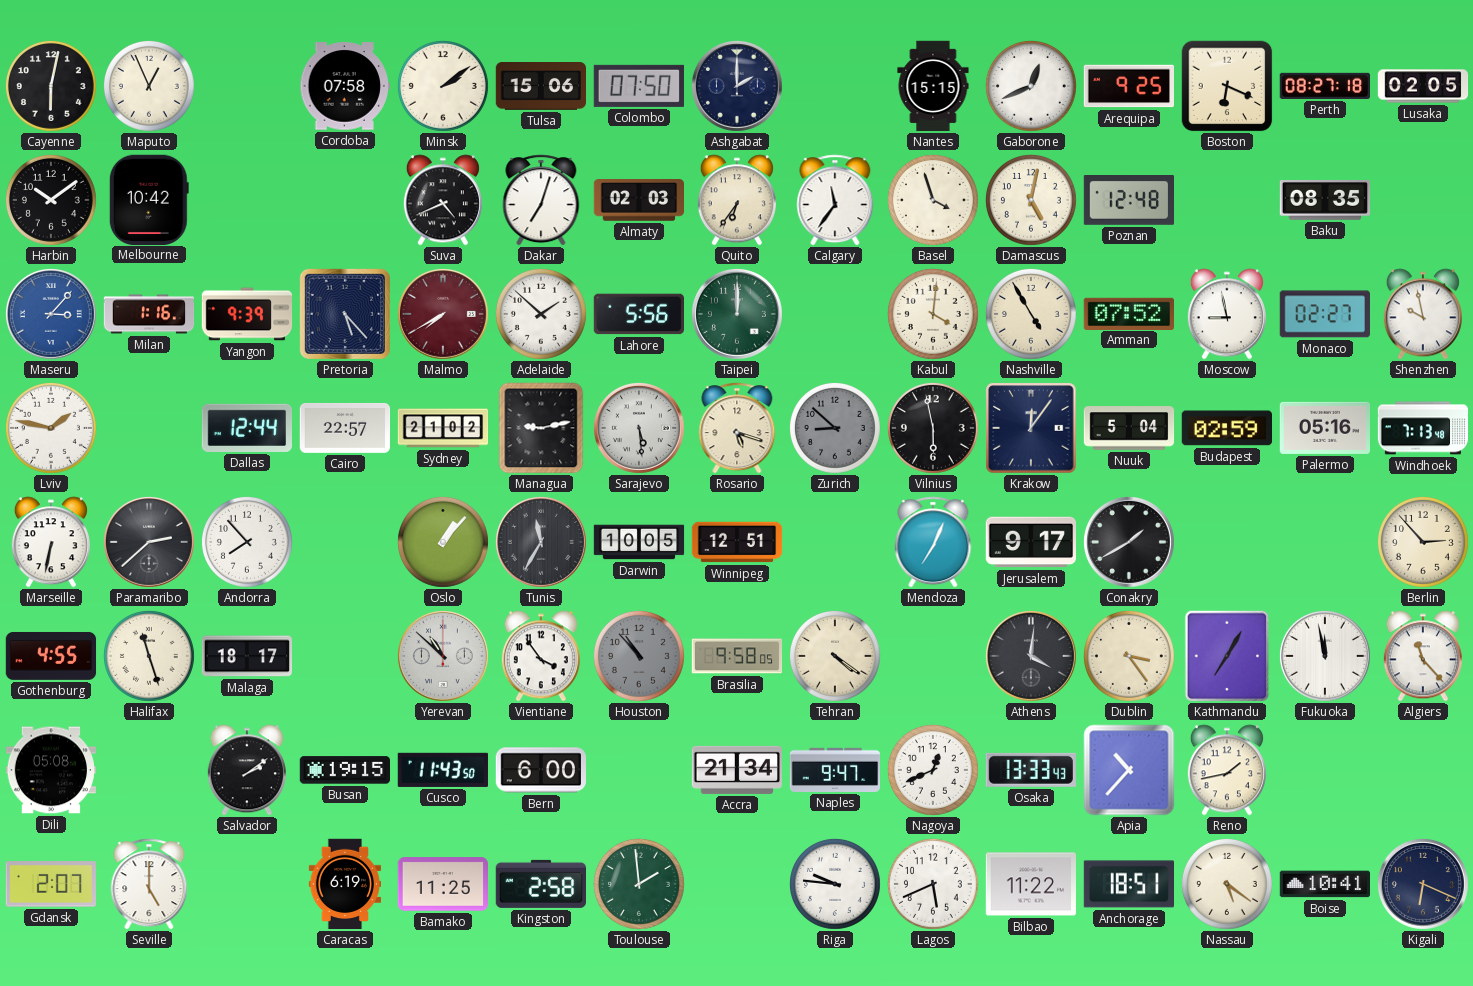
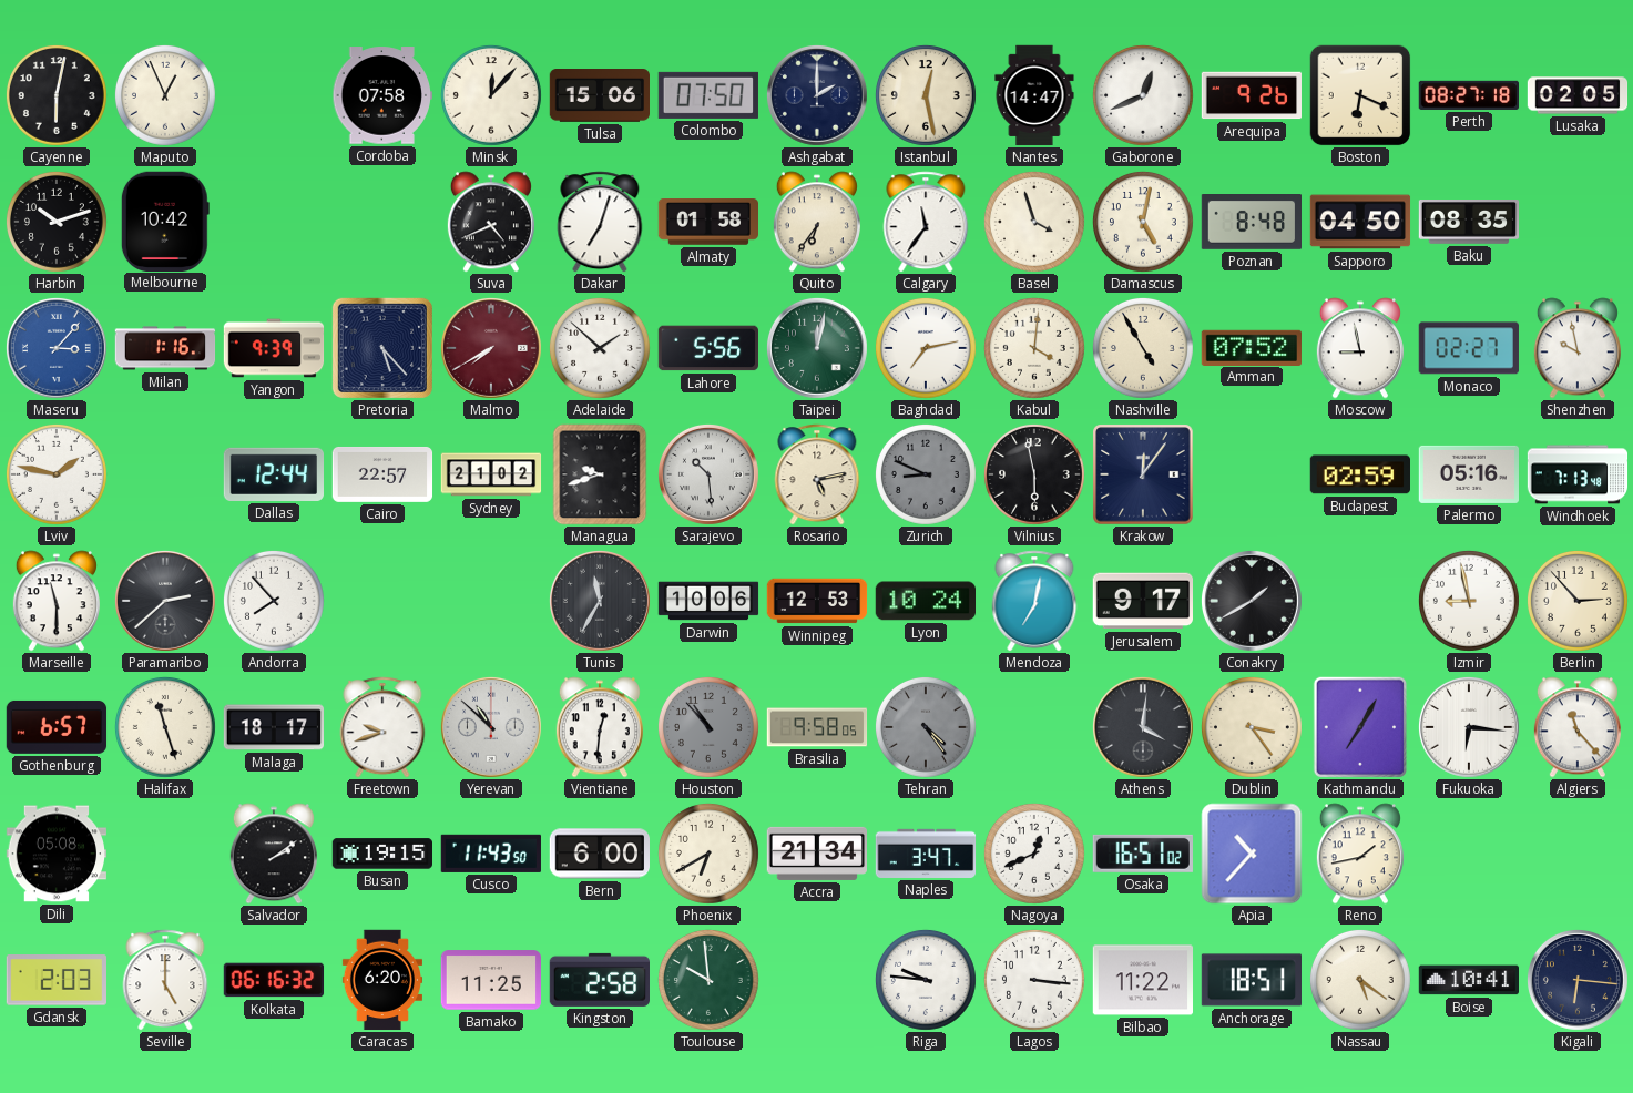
Minsk: 2:09 -> 12:07 (491, 95)
Istanbul: none -> 12:28 (926, 95)
Nantes: 15:15 -> 14:47 (1034, 95)
Arequipa: 9:25 -> 9:26 (1252, 95)
Harbin: 10:09 -> 10:12 (57, 222)
Almaty: 02:03 -> 01:58 (708, 223)
Poznan: 12:48 -> 8:48 (1251, 223)
Sapporo: none -> 04:50 (1360, 222)
Taipei: 12:00 -> 12:02 (817, 348)
Baghdad: none -> 7:13 (926, 348)
Managua: 9:13 -> 9:42 (600, 474)
Sarajevo: 5:29 -> 10:29 (708, 474)
Rosario: 5:18 -> 5:13 (817, 474)
Zurich: 8:52 -> 8:49 (926, 474)
Nuuk: 5:04 -> none (1129, 428)
Marseille: 6:32 -> 11:30 (57, 601)
Oslo: 1:07 -> none (443, 542)
Darwin: 10:05 -> 10:06 (708, 601)
Winnipeg: 12:51 -> 12:53 (817, 601)
Lyon: none -> 10:24 (925, 601)
Mendoza: 7:04 -> 7:02 (1034, 601)
Izmir: none -> 8:58 (1469, 601)
Gothenburg: 4:55 -> 6:57 (57, 727)
Freetown: none -> 9:42 (382, 727)
Vientiane: 3:54 -> 12:31 (600, 727)
Tehran: 4:21 -> 4:24 (926, 727)
Tehran dial: cream -> grey (926, 727)
Fukuoka: 11:58 -> 6:16 (1469, 727)
Phoenix: none -> 6:40 (708, 854)
Naples: 9:47 -> 3:47 (926, 854)
Osaka: 13:33 -> 16:51 (1143, 854)
Gdansk: 2:07 -> 2:03 (55, 980)
Kolkata: none -> 06:16 (274, 980)
Caracas: 6:19 -> 6:20 (381, 980)
Toulouse: 1:59 -> 9:59 (708, 980)
Lagos: 5:41 -> 3:16 (1034, 980)
Kigali: 6:19 -> 6:16 (1578, 980)
